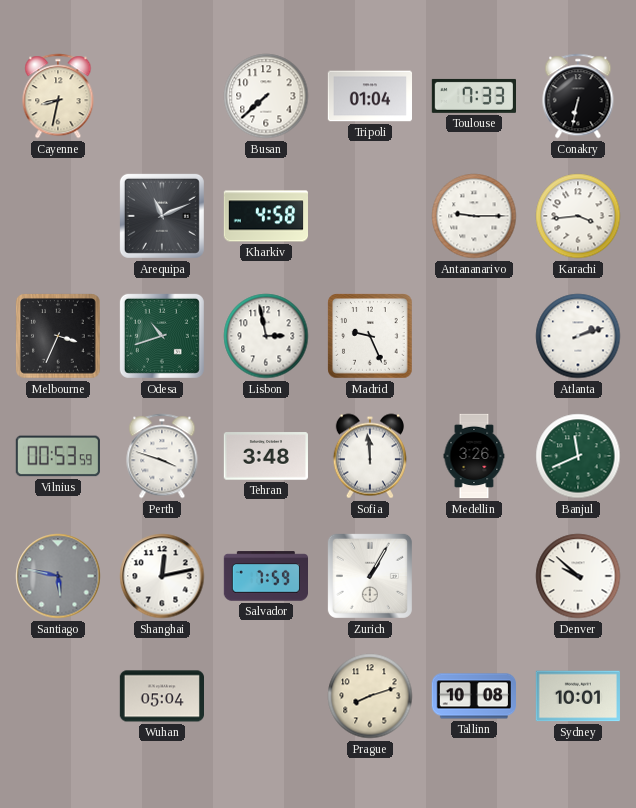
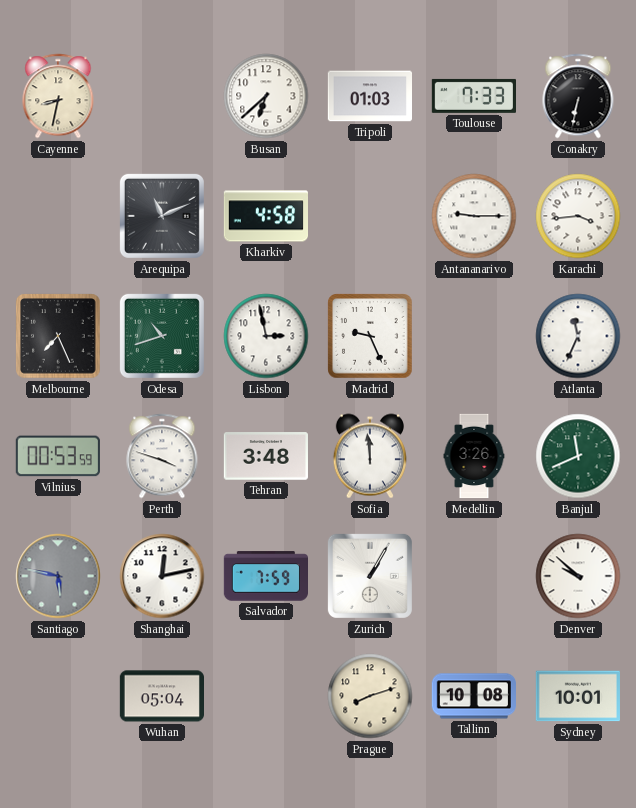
Busan: 7:38 -> 6:38 (266, 96)
Tripoli: 01:04 -> 01:03 (369, 96)
Melbourne: 3:34 -> 7:26 (58, 336)
Atlanta: 2:12 -> 11:34 (578, 336)
